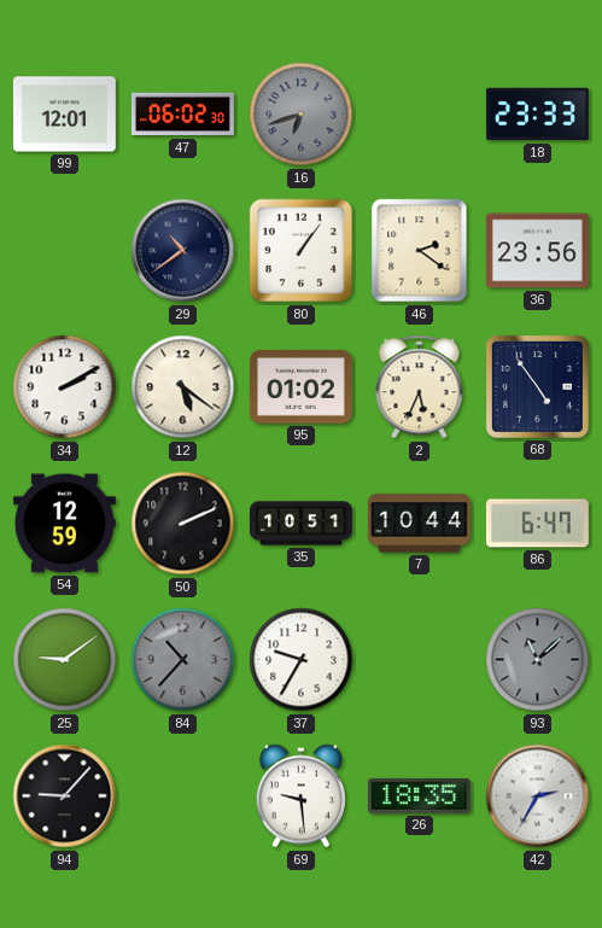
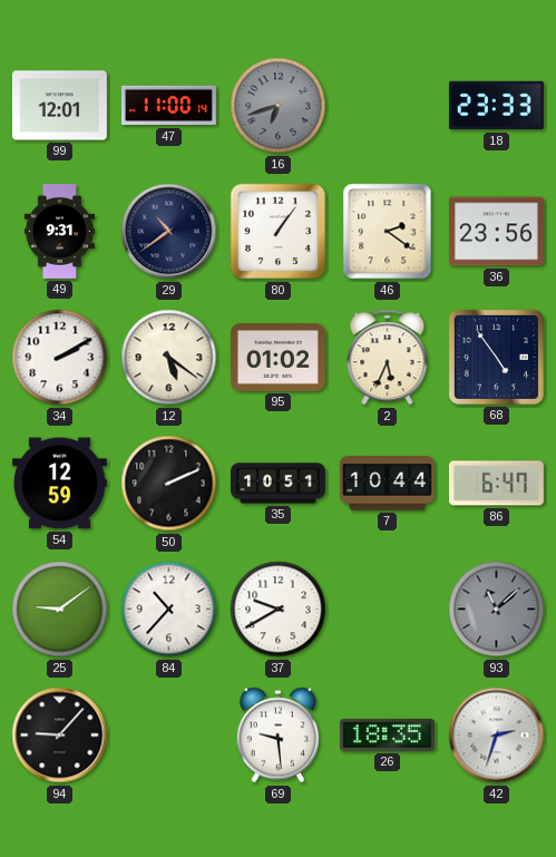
47: 06:02 -> 11:00 (169, 106)
49: none -> 9:31 (59, 232)
84 dial: grey -> white (169, 610)
37: 9:35 -> 9:40 (279, 610)
42: 2:35 -> 2:33 (497, 736)
